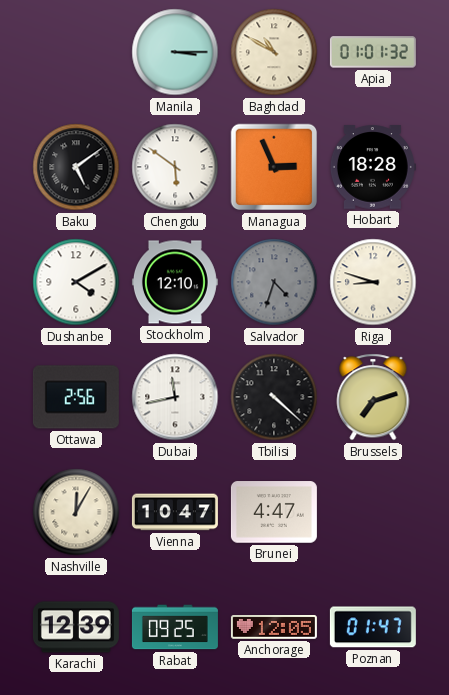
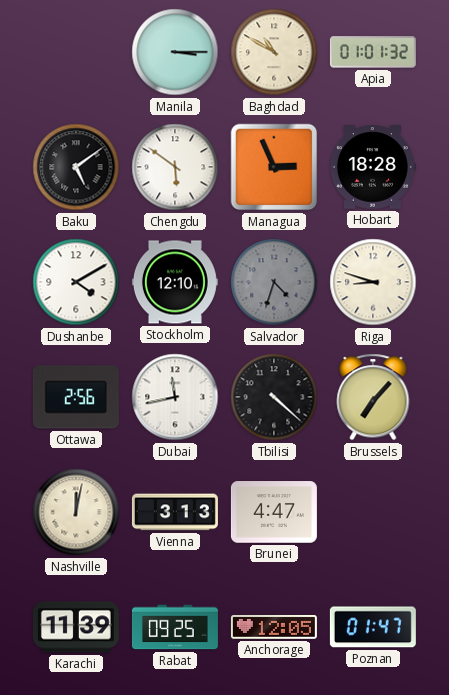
Brussels: 7:12 -> 7:07 (373, 397)
Nashville: 12:05 -> 12:02 (76, 512)
Vienna: 10:47 -> 3:13 (175, 512)
Karachi: 12:39 -> 11:39 (76, 627)
